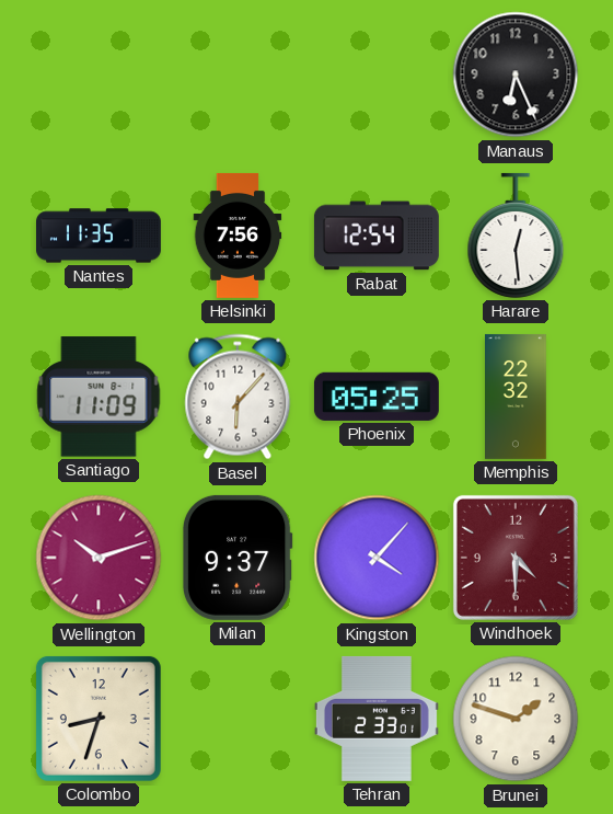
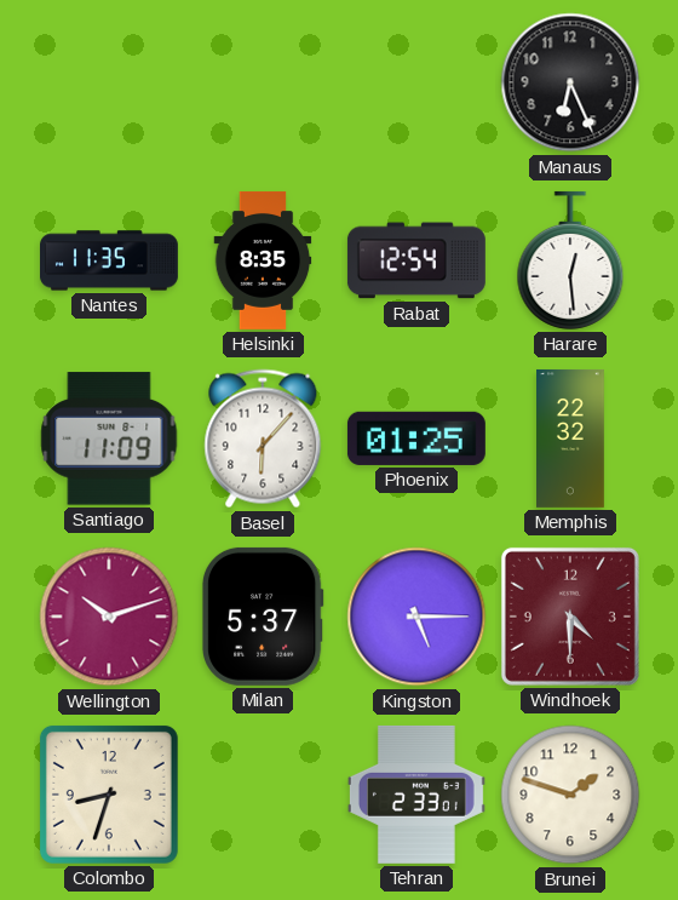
Helsinki: 7:56 -> 8:35 (263, 260)
Phoenix: 05:25 -> 01:25 (416, 438)
Milan: 9:37 -> 5:37 (263, 617)
Kingston: 4:07 -> 5:15 (416, 617)
